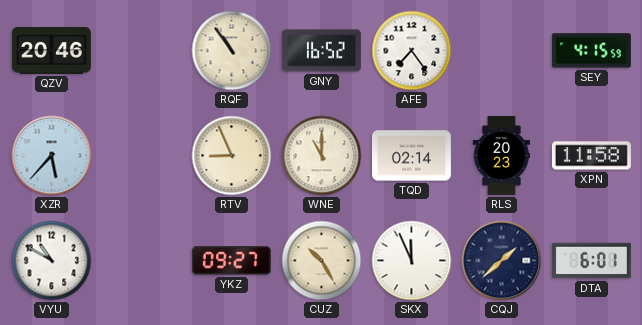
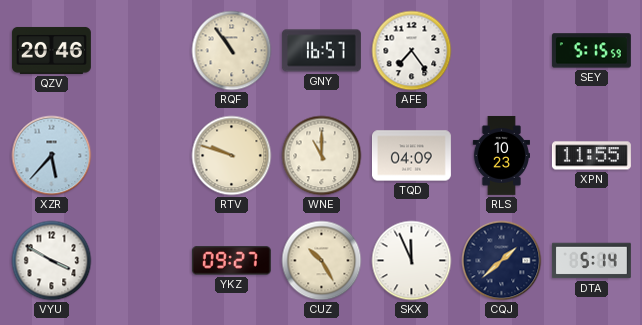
GNY: 16:52 -> 16:57 (321, 51)
SEY: 4:15 -> 5:15 (591, 51)
RTV: 8:56 -> 9:48 (232, 156)
TQD: 02:14 -> 04:09 (411, 156)
RLS: 20:23 -> 10:23 (501, 155)
XPN: 11:58 -> 11:55 (591, 156)
VYU: 10:50 -> 3:50 (52, 261)
DTA: 6:01 -> 5:14 (591, 261)
